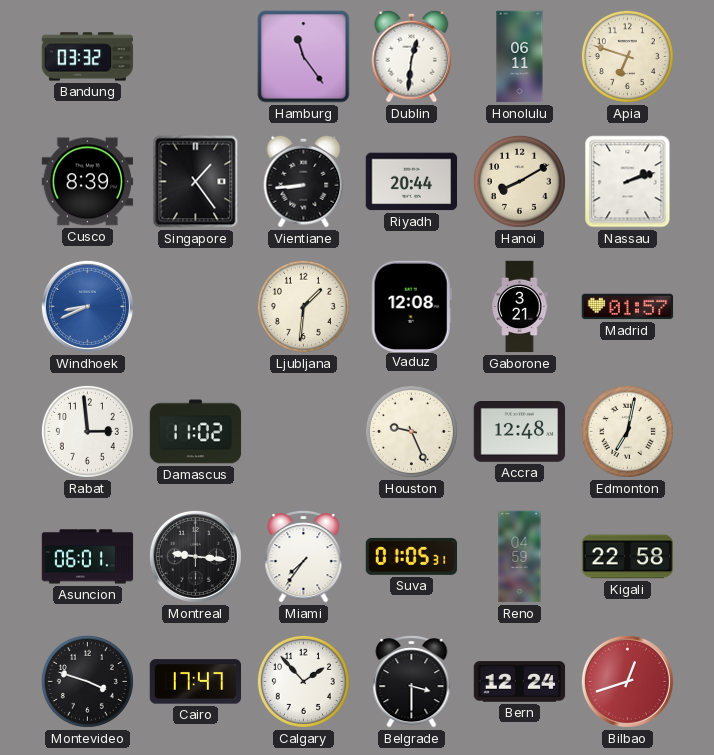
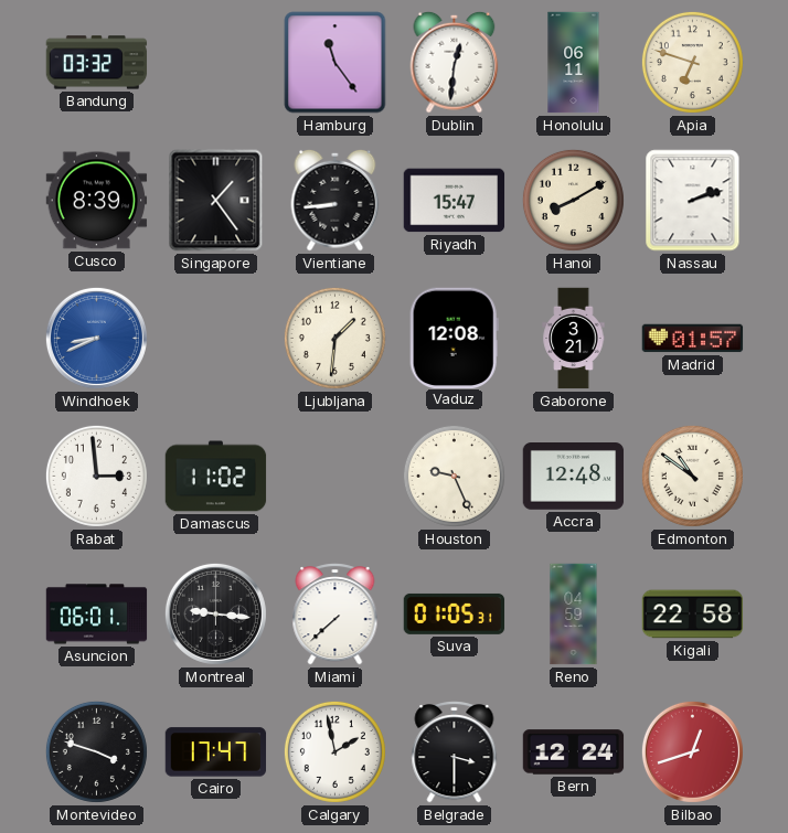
Riyadh: 20:44 -> 15:47 (455, 201)
Edmonton: 7:02 -> 10:51 (692, 476)
Miami: 7:36 -> 7:38 (336, 615)
Calgary: 1:53 -> 1:58 (334, 751)
